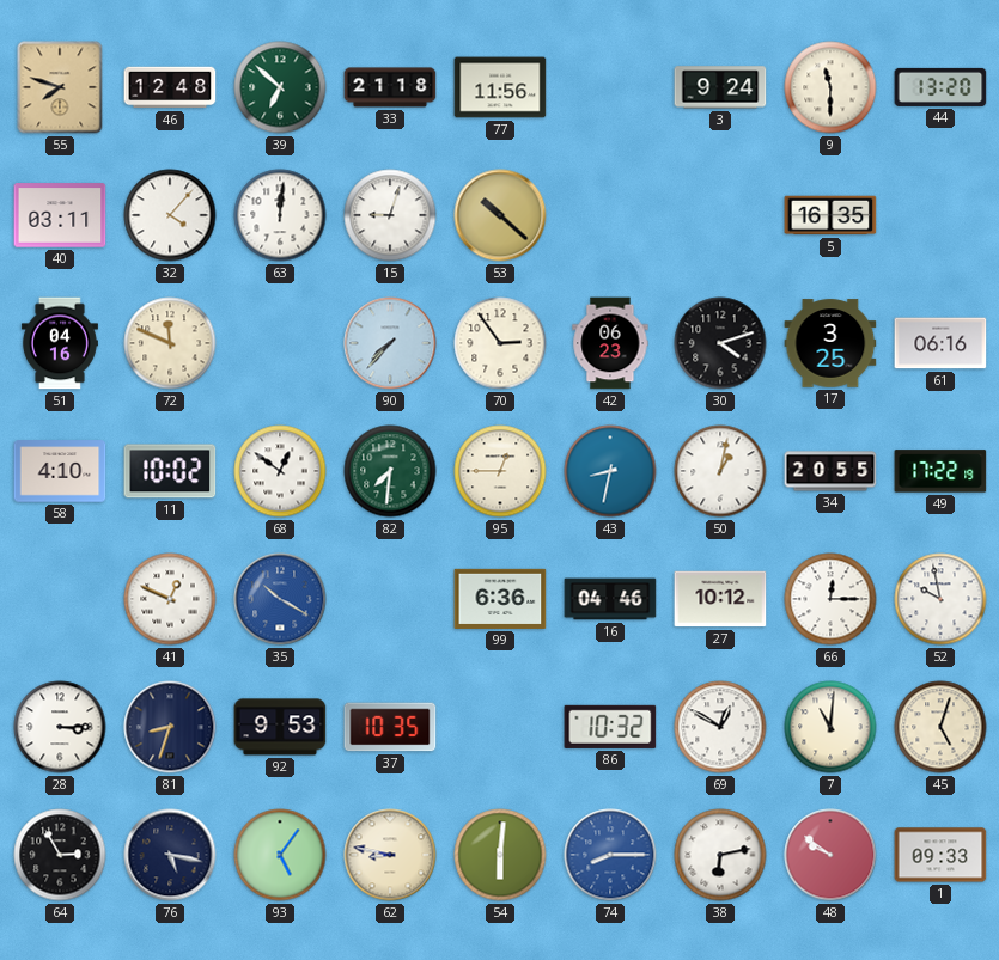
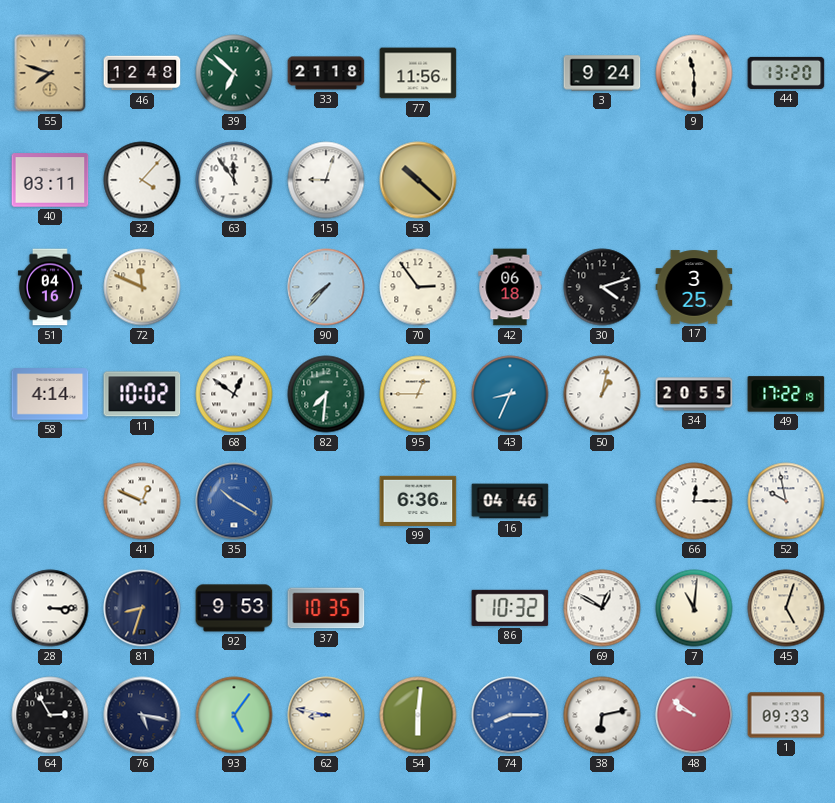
63: 12:01 -> 11:54 (234, 180)
5: 16:35 -> none (830, 215)
42: 06:23 -> 06:18 (510, 287)
61: 06:16 -> none (940, 343)
58: 4:10 -> 4:14 (50, 394)
43: 8:32 -> 8:34 (510, 394)
27: 10:12 -> none (720, 599)
